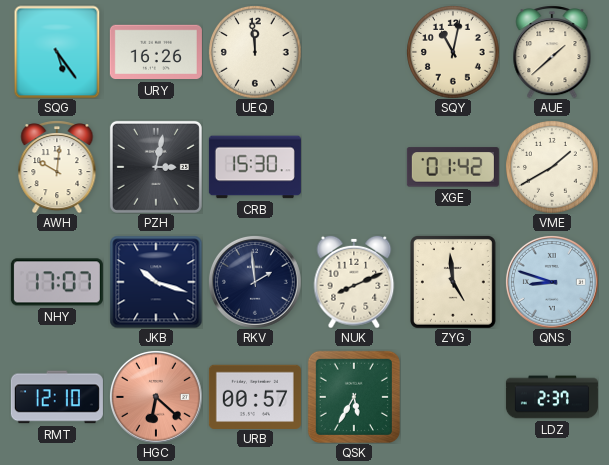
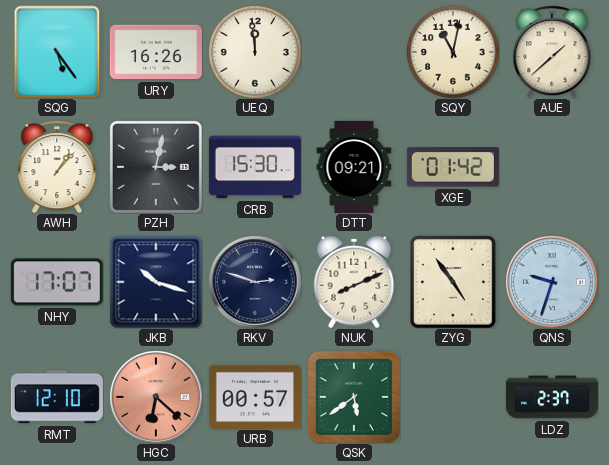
AWH: 10:01 -> 1:07 (57, 167)
DTT: none -> 09:21 (354, 167)
VME: 1:40 -> none (552, 167)
RKV: 1:59 -> 2:48 (255, 282)
ZYG: 4:59 -> 4:54 (453, 282)
QNS: 8:48 -> 9:33 (552, 282)
QSK: 5:35 -> 5:39 (354, 397)
